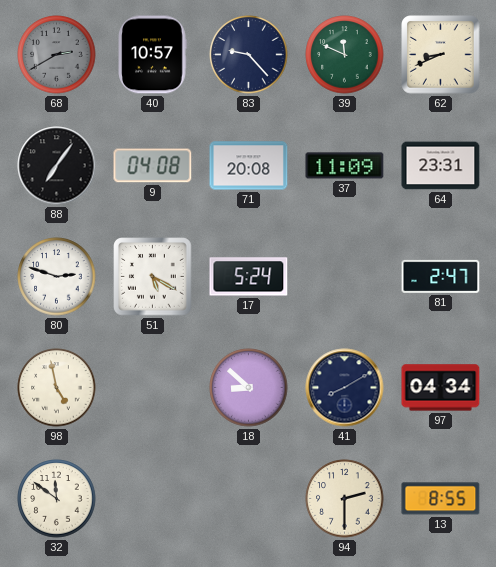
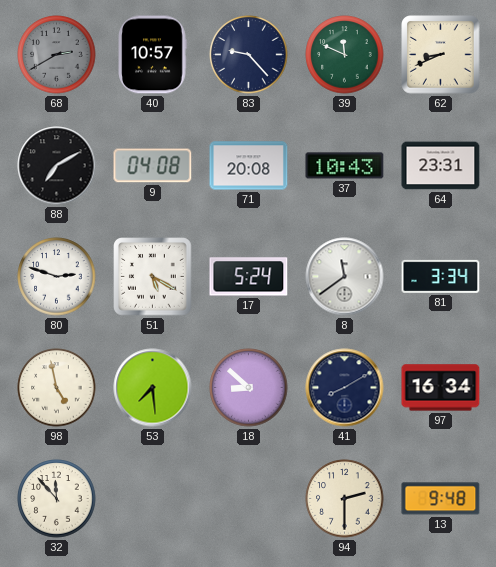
88: 7:06 -> 7:10 (57, 166)
37: 11:09 -> 10:43 (345, 166)
8: none -> 11:39 (345, 277)
81: 2:47 -> 3:34 (441, 276)
53: none -> 7:29 (153, 388)
97: 04:34 -> 16:34 (441, 388)
32: 11:51 -> 11:53 (57, 499)
13: 8:55 -> 9:48 (441, 499)
